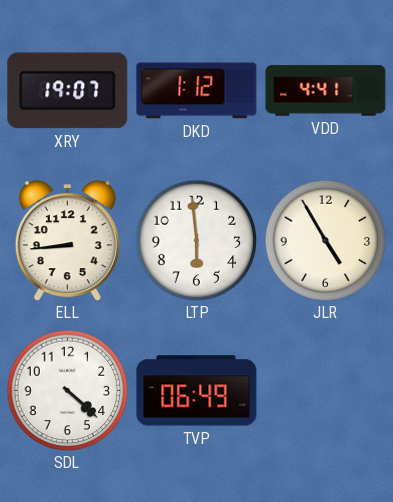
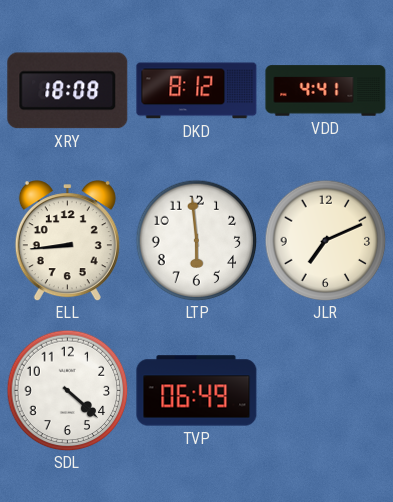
XRY: 19:07 -> 18:08 (68, 91)
DKD: 1:12 -> 8:12 (197, 91)
JLR: 4:55 -> 7:11 (325, 240)
